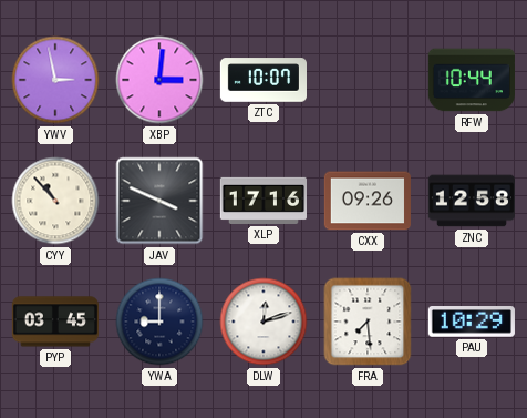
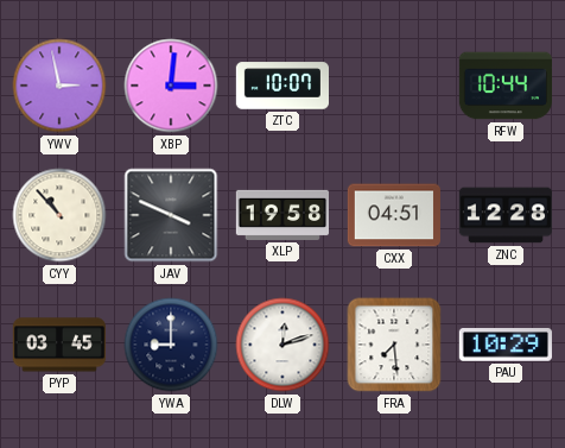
XLP: 17:16 -> 19:58 (281, 215)
CXX: 09:26 -> 04:51 (394, 215)
ZNC: 12:58 -> 12:28 (504, 215)
